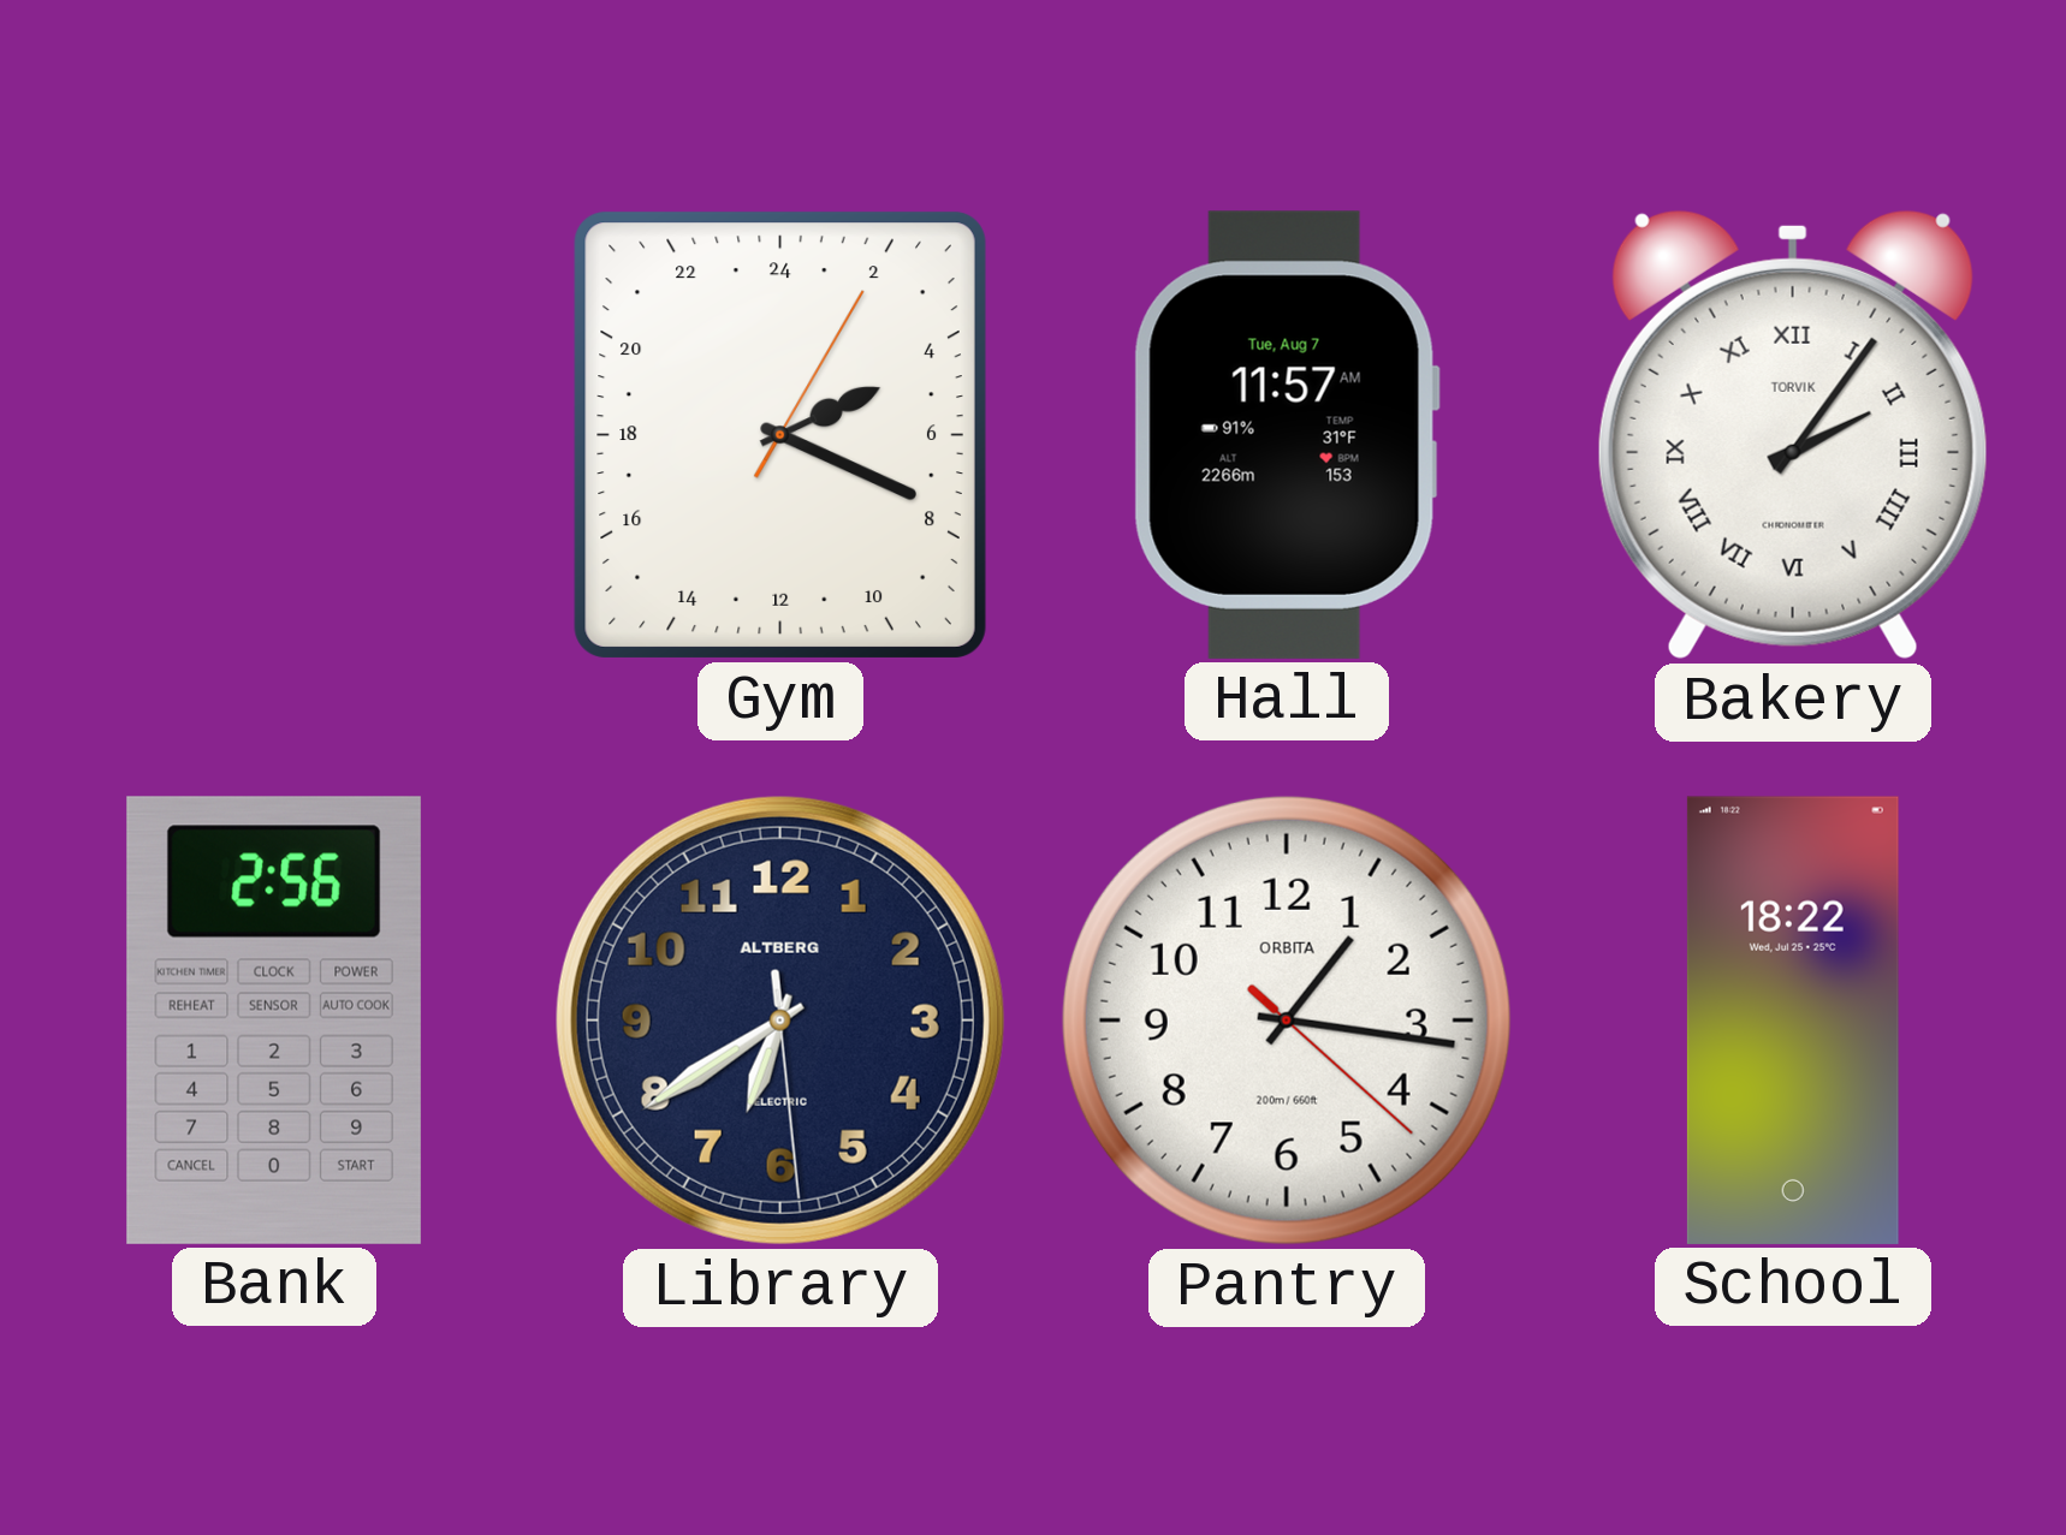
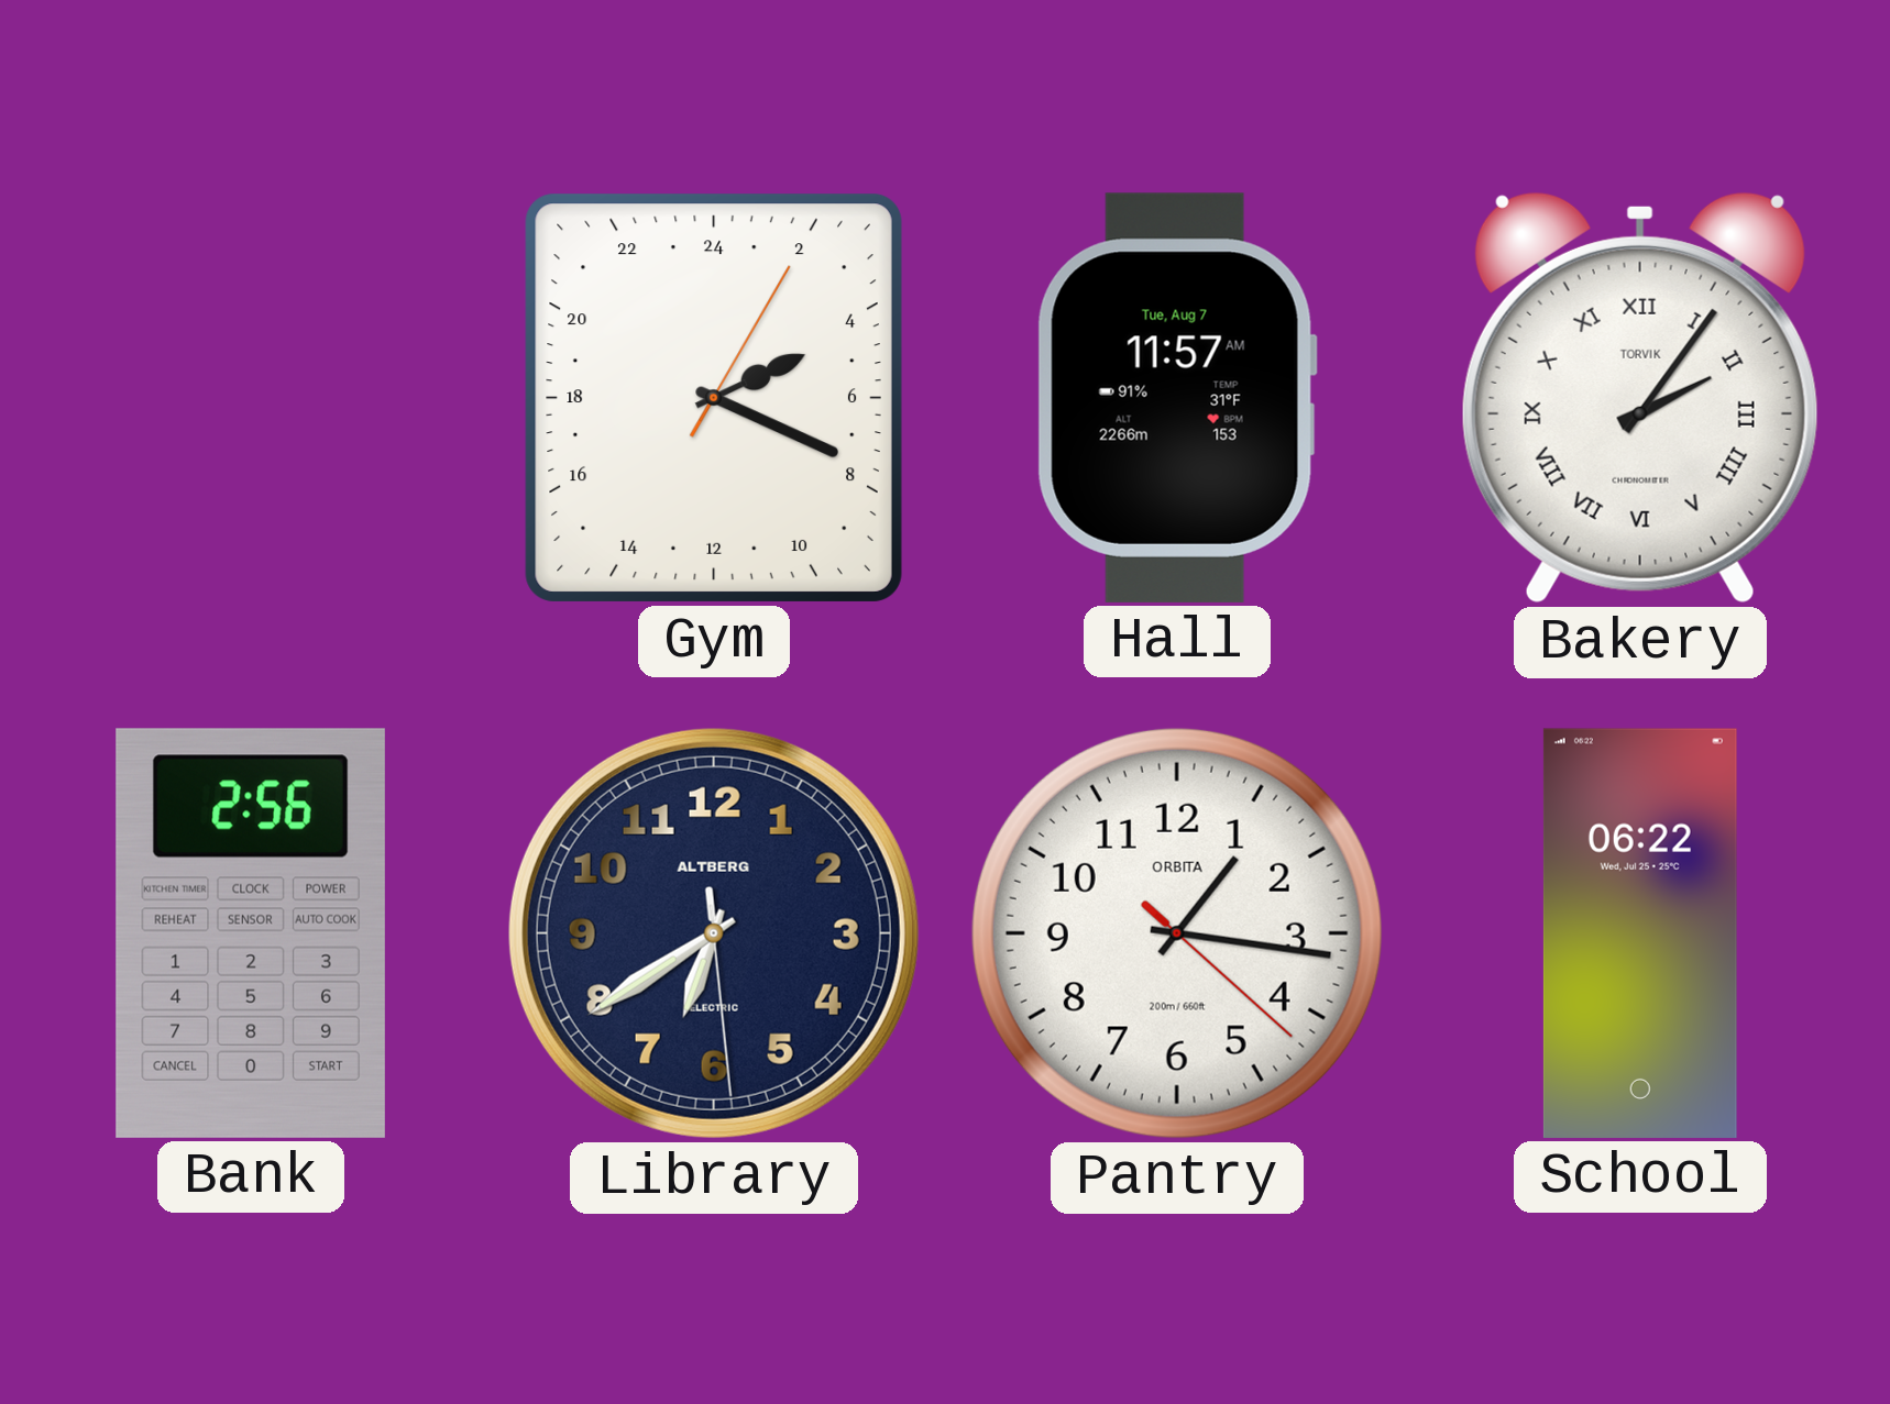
School: 18:22 -> 06:22 (1640, 933)
